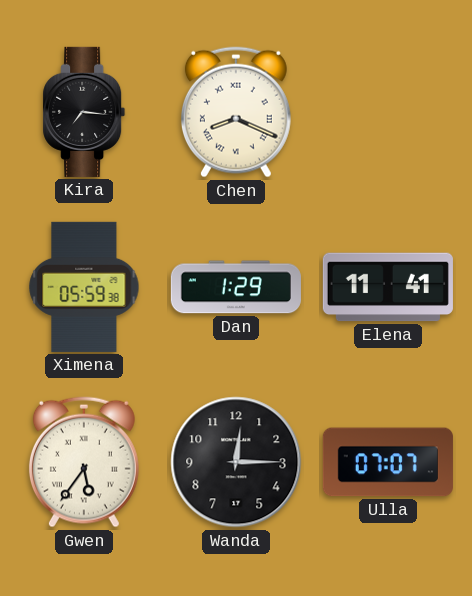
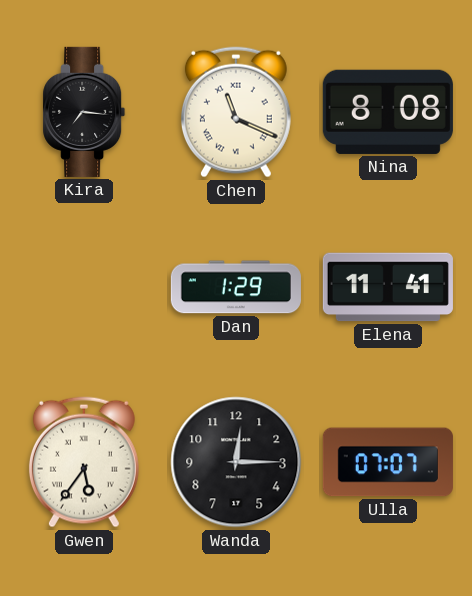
Chen: 8:19 -> 11:19 (236, 112)
Nina: none -> 8:08 (388, 112)
Ximena: 05:59 -> none (84, 287)
